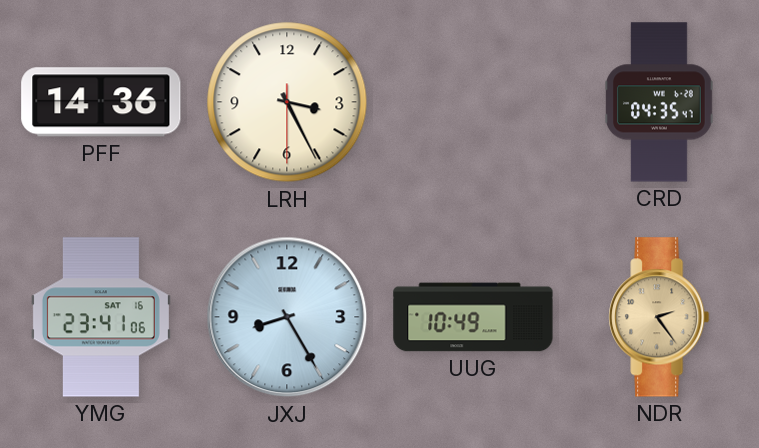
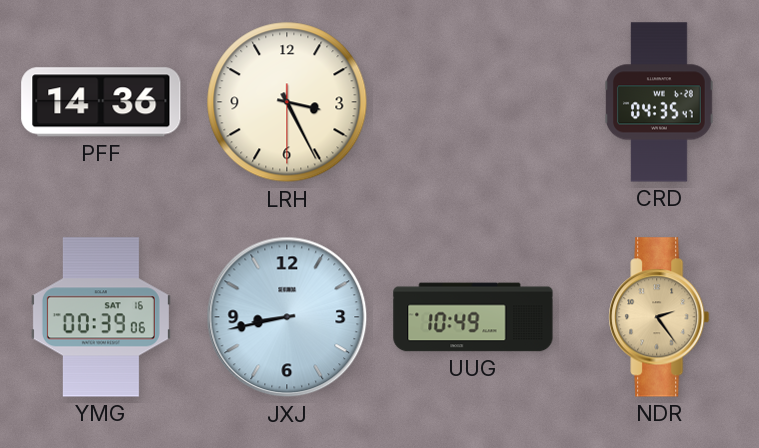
YMG: 23:41 -> 00:39 (101, 317)
JXJ: 8:25 -> 8:43 (287, 317)
